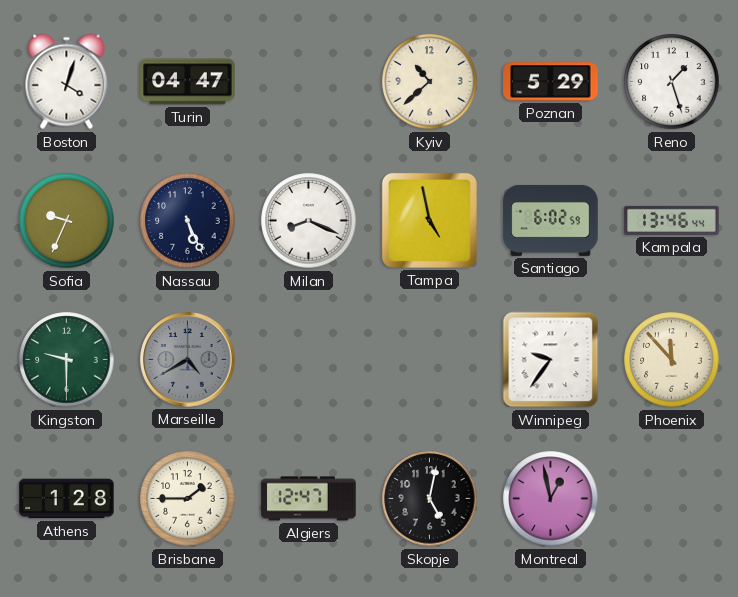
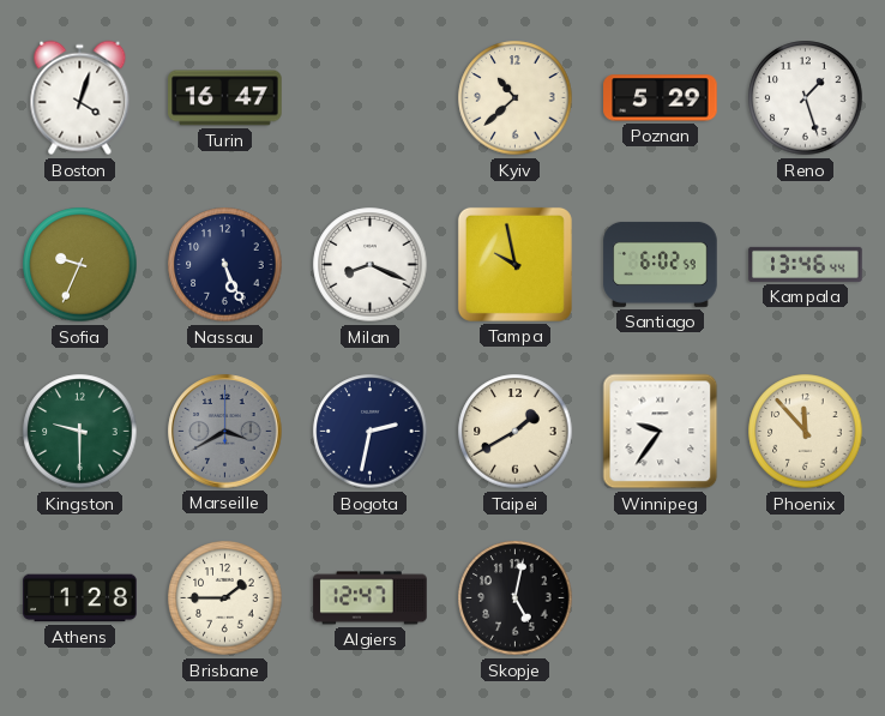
Turin: 04:47 -> 16:47 (225, 98)
Tampa: 4:58 -> 9:58 (514, 264)
Marseille: 4:40 -> 3:40 (225, 432)
Bogota: none -> 2:32 (371, 432)
Taipei: none -> 1:40 (516, 432)
Montreal: 12:58 -> none (551, 499)
